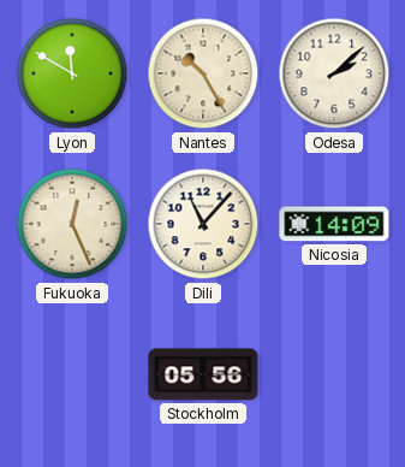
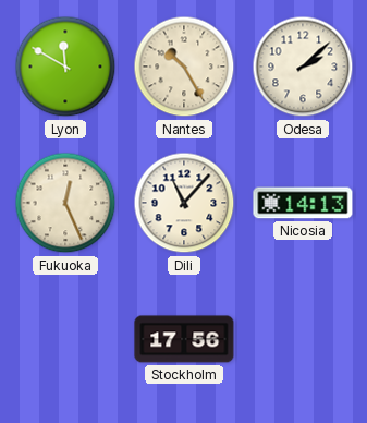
Nicosia: 14:09 -> 14:13 (303, 203)
Stockholm: 05:56 -> 17:56 (184, 339)
